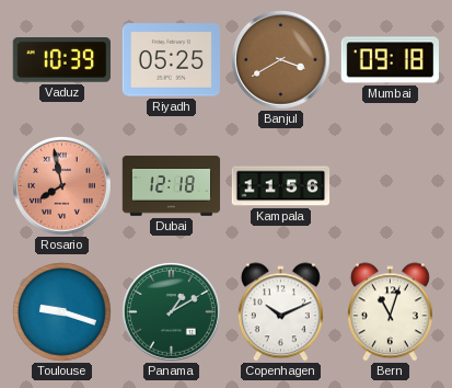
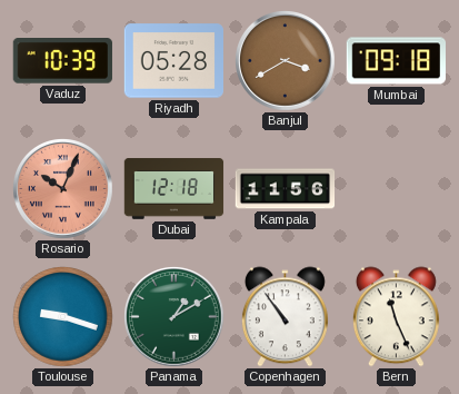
Riyadh: 05:25 -> 05:28 (173, 61)
Rosario: 7:58 -> 10:04 (63, 189)
Copenhagen: 10:11 -> 10:54 (285, 317)
Bern: 11:03 -> 11:26 (396, 317)
